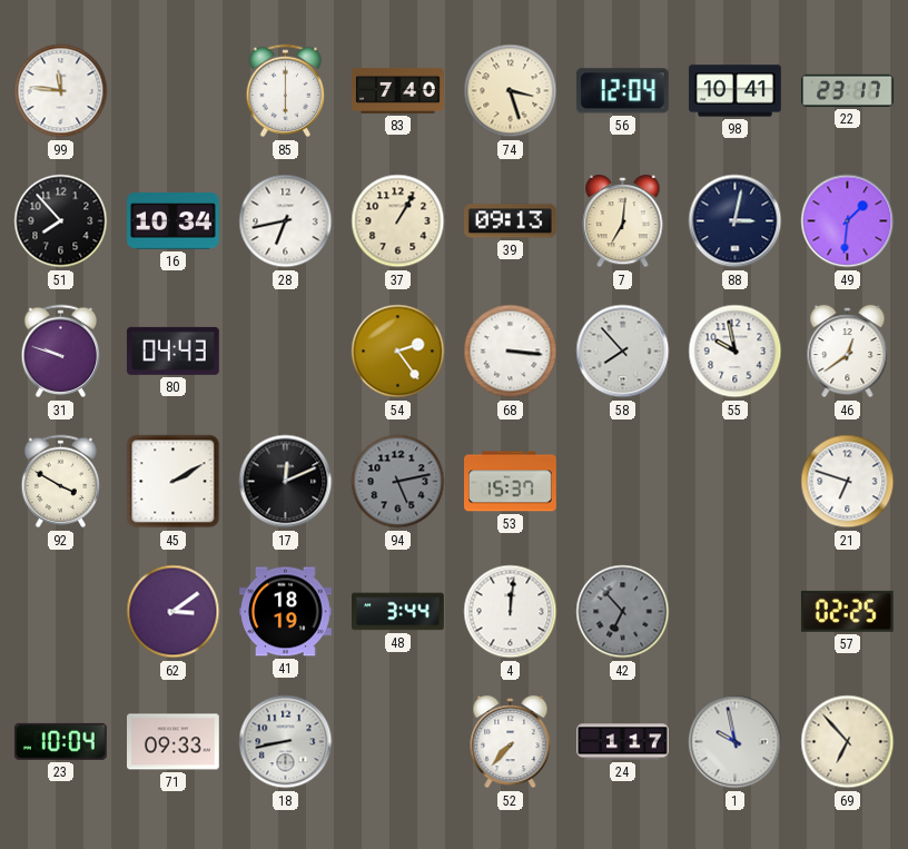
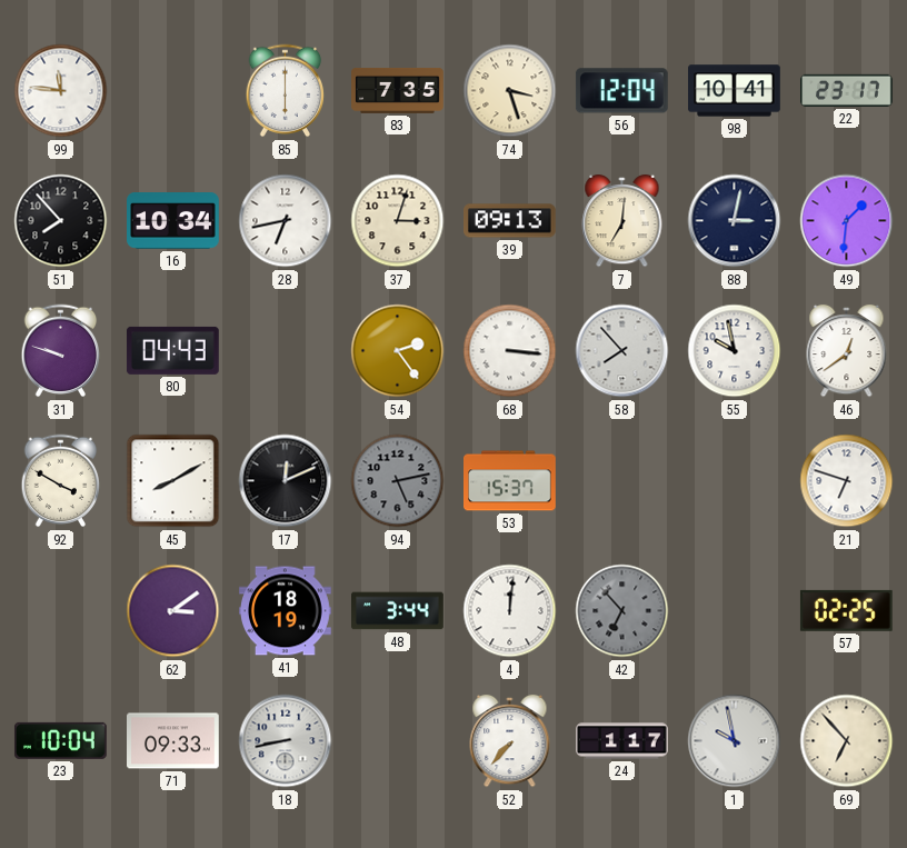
83: 7:40 -> 7:35 (398, 91)
37: 1:05 -> 3:03 (398, 221)
45: 2:10 -> 8:10 (173, 481)
